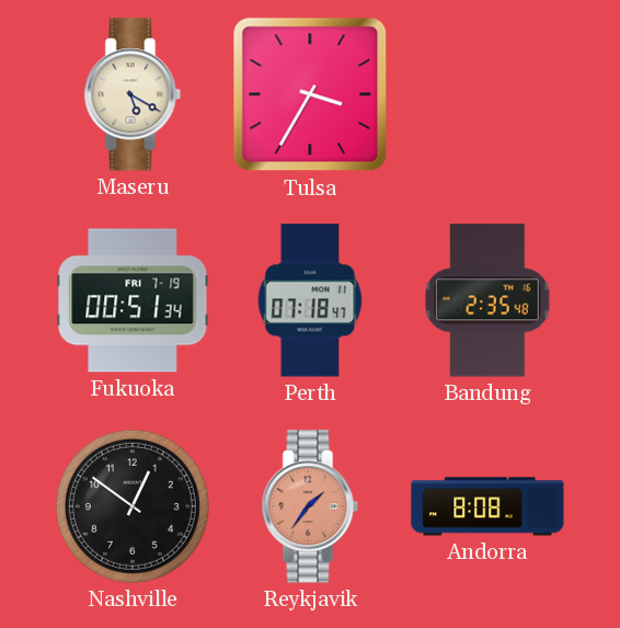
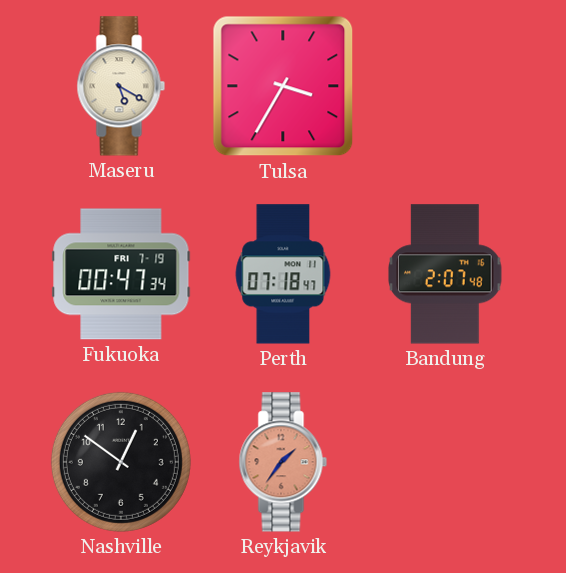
Fukuoka: 00:51 -> 00:47 (121, 274)
Bandung: 2:35 -> 2:07 (445, 274)
Andorra: 8:08 -> none (487, 506)
